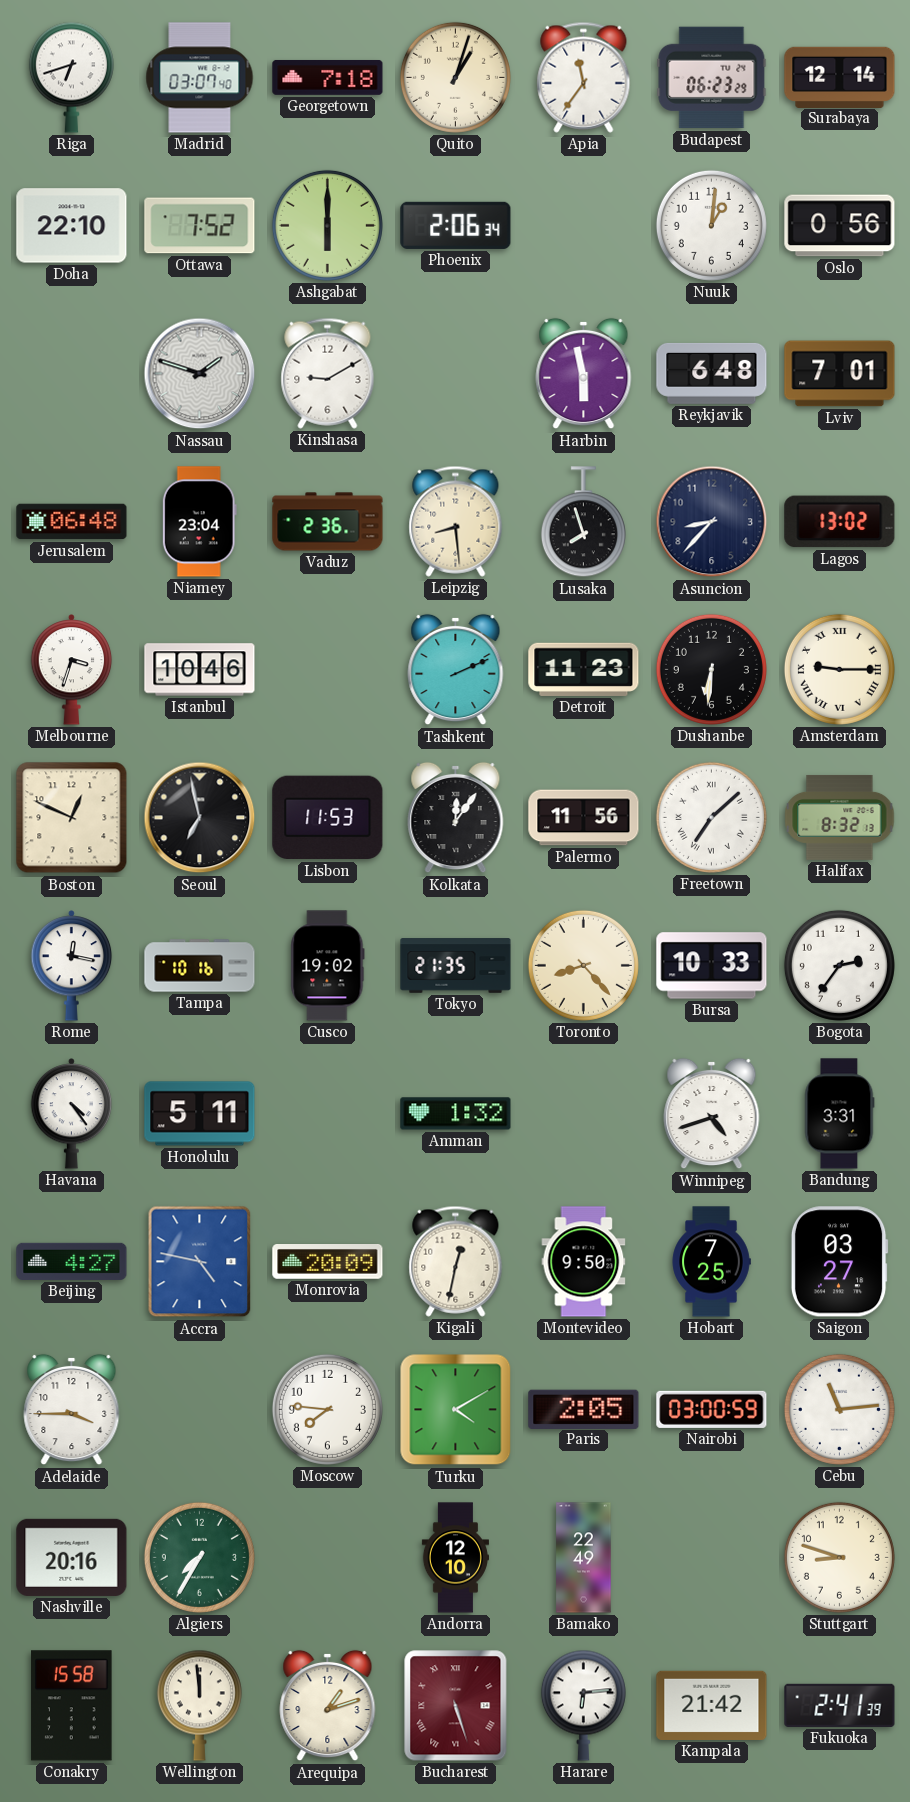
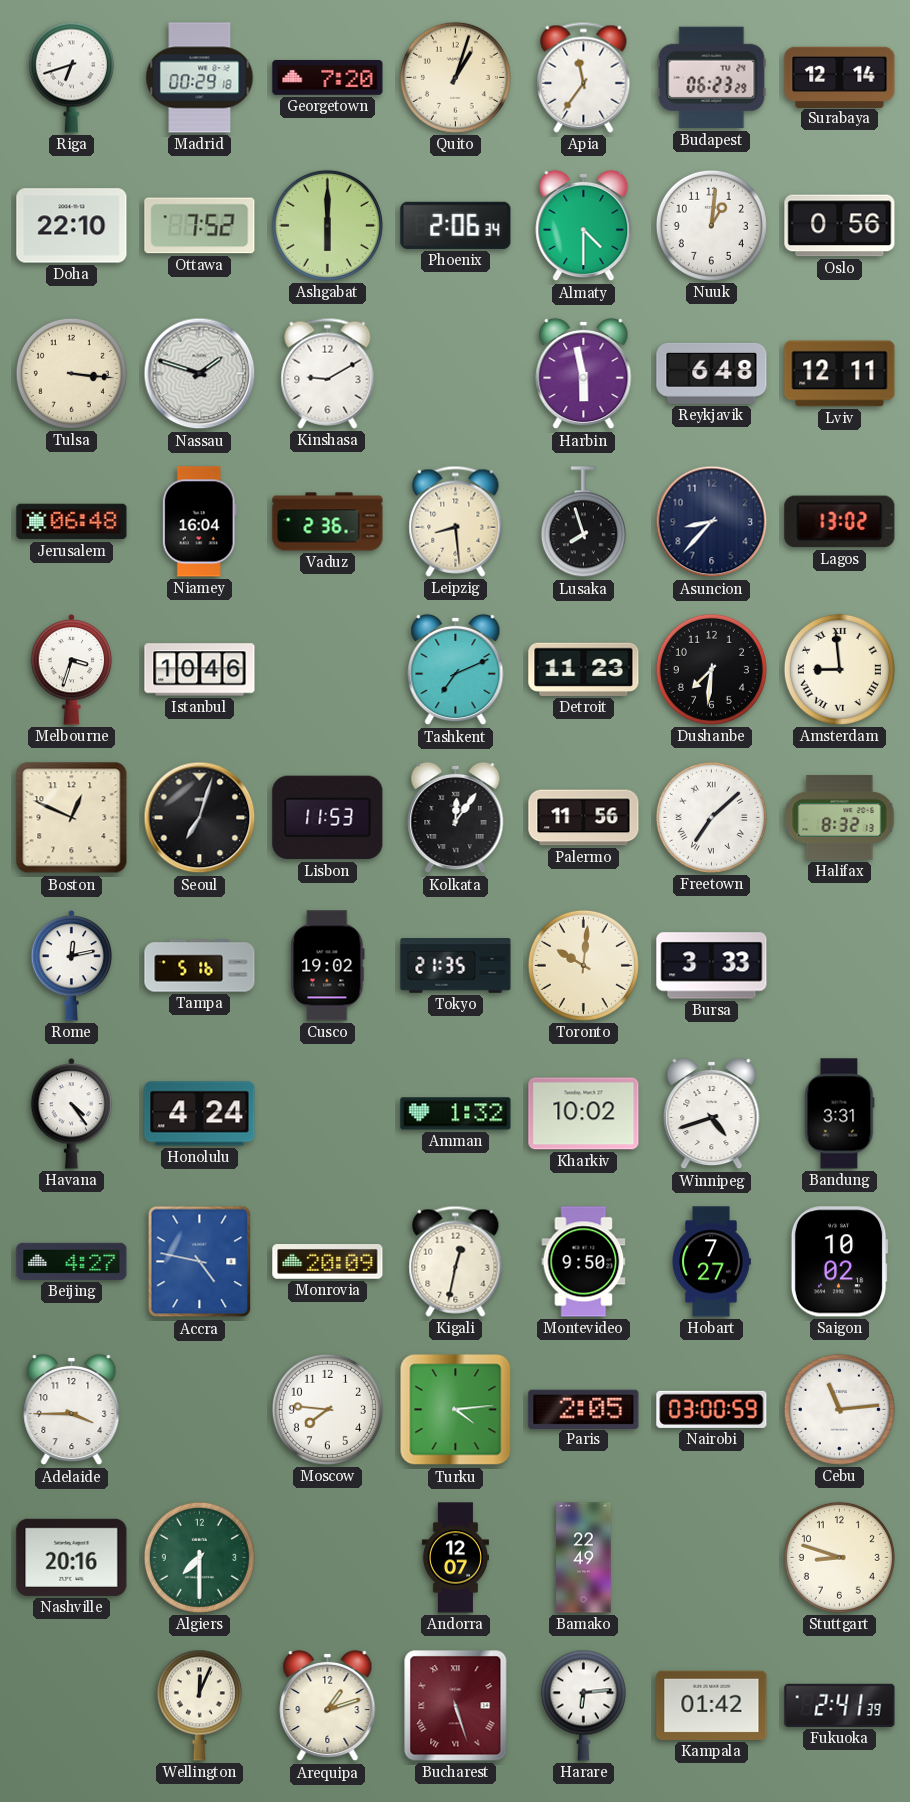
Madrid: 03:07 -> 00:29 (200, 78)
Georgetown: 7:18 -> 7:20 (328, 77)
Almaty: none -> 4:30 (584, 226)
Tulsa: none -> 3:16 (71, 373)
Lviv: 7:01 -> 12:11 (840, 374)
Niamey: 23:04 -> 16:04 (199, 522)
Tashkent: 2:11 -> 7:11 (456, 670)
Dushanbe: 6:31 -> 7:31 (711, 669)
Amsterdam: 9:15 -> 8:59 (839, 669)
Seoul: 6:58 -> 7:03 (200, 818)
Rome: 12:17 -> 12:13 (72, 966)
Tampa: 10:16 -> 5:16 (200, 966)
Toronto: 8:23 -> 10:01 (583, 965)
Bursa: 10:33 -> 3:33 (712, 966)
Bogota: 2:36 -> none (839, 965)
Honolulu: 5:11 -> 4:24 (200, 1114)
Kharkiv: none -> 10:02 (584, 1114)
Hobart: 7:25 -> 7:27 (711, 1262)
Saigon: 03:27 -> 10:02 (839, 1262)
Turku: 4:10 -> 4:14 (456, 1410)
Algiers: 7:35 -> 7:30 (199, 1557)
Andorra: 12:10 -> 12:07 (455, 1558)
Conakry: 15:58 -> none (72, 1706)
Wellington: 11:59 -> 12:04 (199, 1705)
Kampala: 21:42 -> 01:42 (712, 1705)
